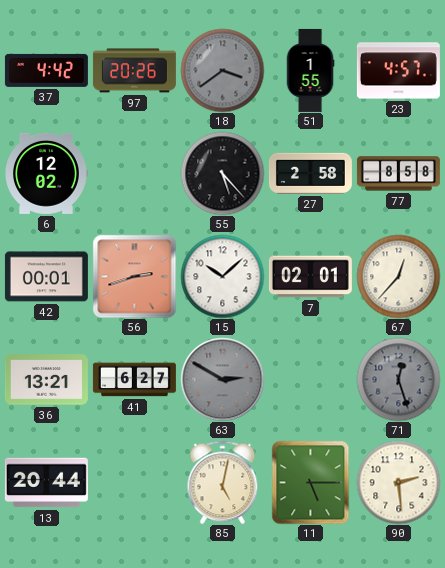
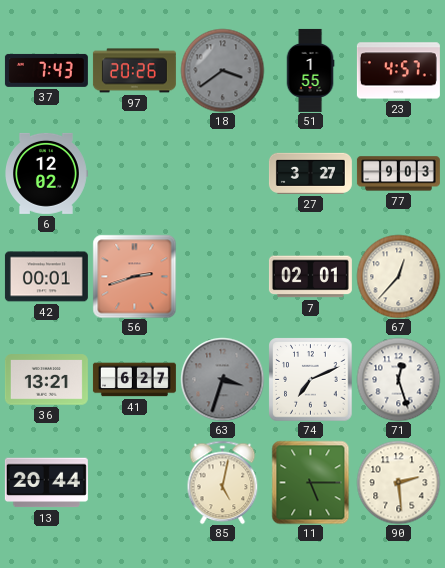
37: 4:42 -> 7:43 (46, 70)
55: 5:23 -> none (222, 173)
27: 2:58 -> 3:27 (310, 173)
77: 8:58 -> 9:03 (398, 174)
15: 10:08 -> none (222, 276)
63: 2:50 -> 3:33 (222, 379)
74: none -> 7:11 (310, 379)
71 dial: grey -> white (398, 379)
